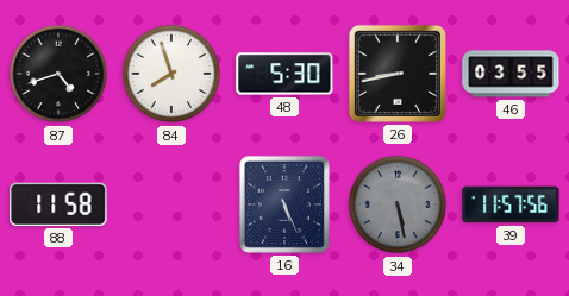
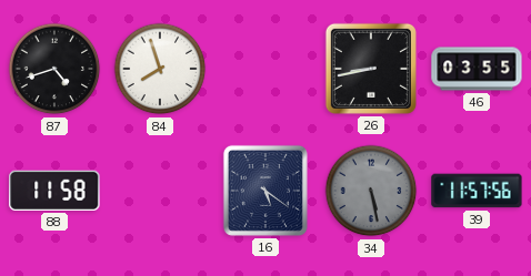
48: 5:30 -> none (284, 74)
16: 5:26 -> 5:21 (265, 191)
